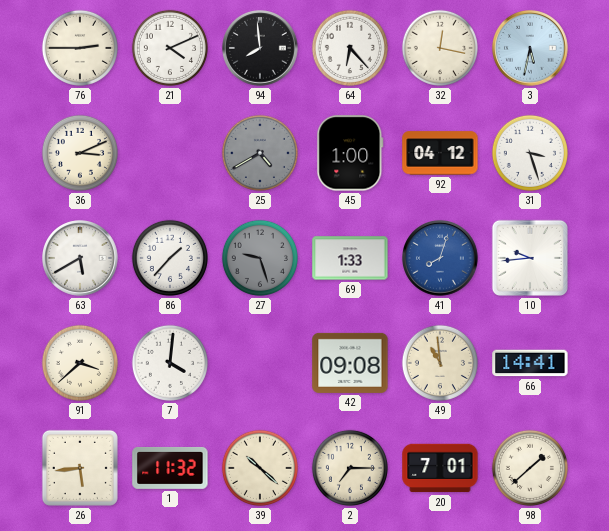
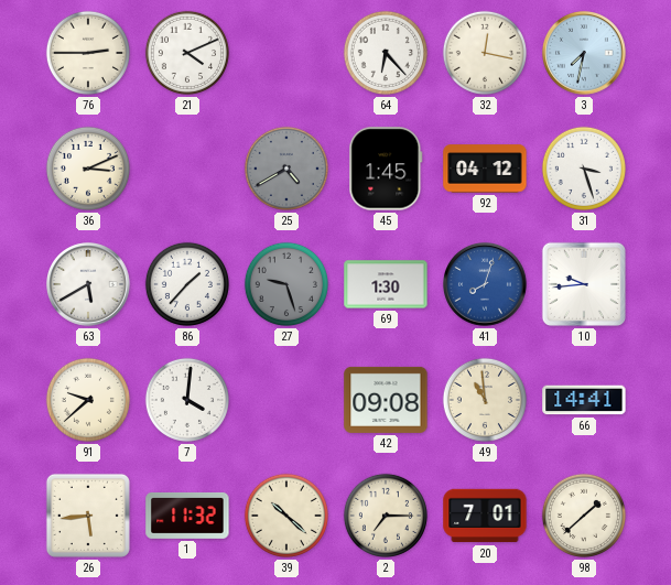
94: 7:59 -> none (261, 49)
3: 5:32 -> 7:32 (585, 54)
45: 1:00 -> 1:45 (386, 169)
69: 1:33 -> 1:30 (386, 284)
91: 3:38 -> 9:38 (88, 400)
